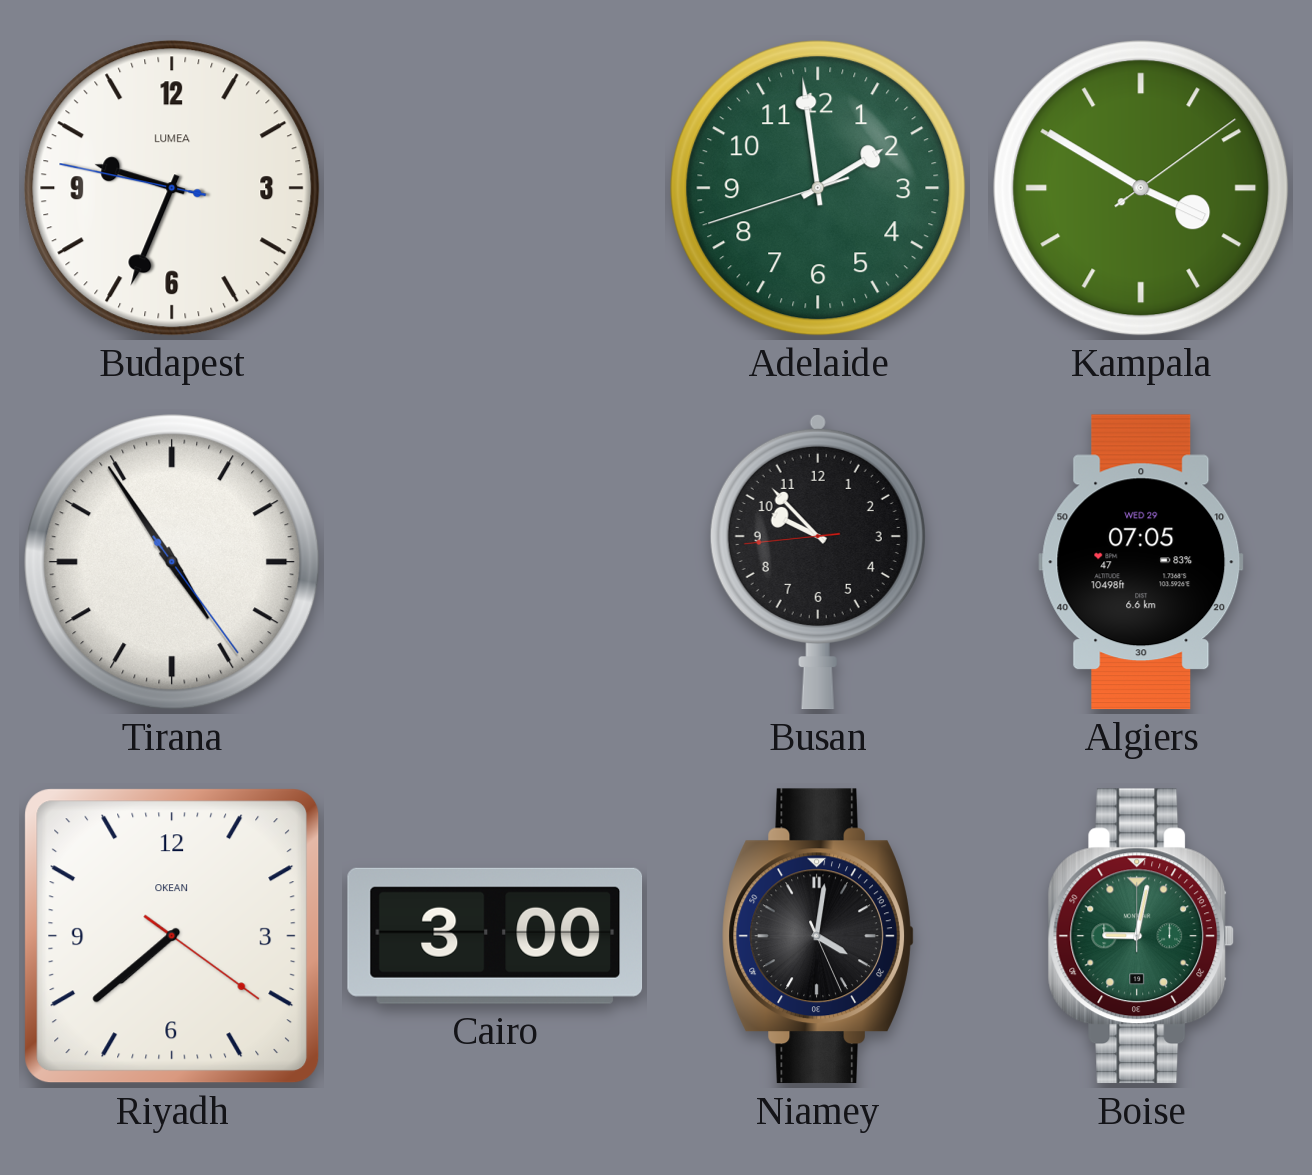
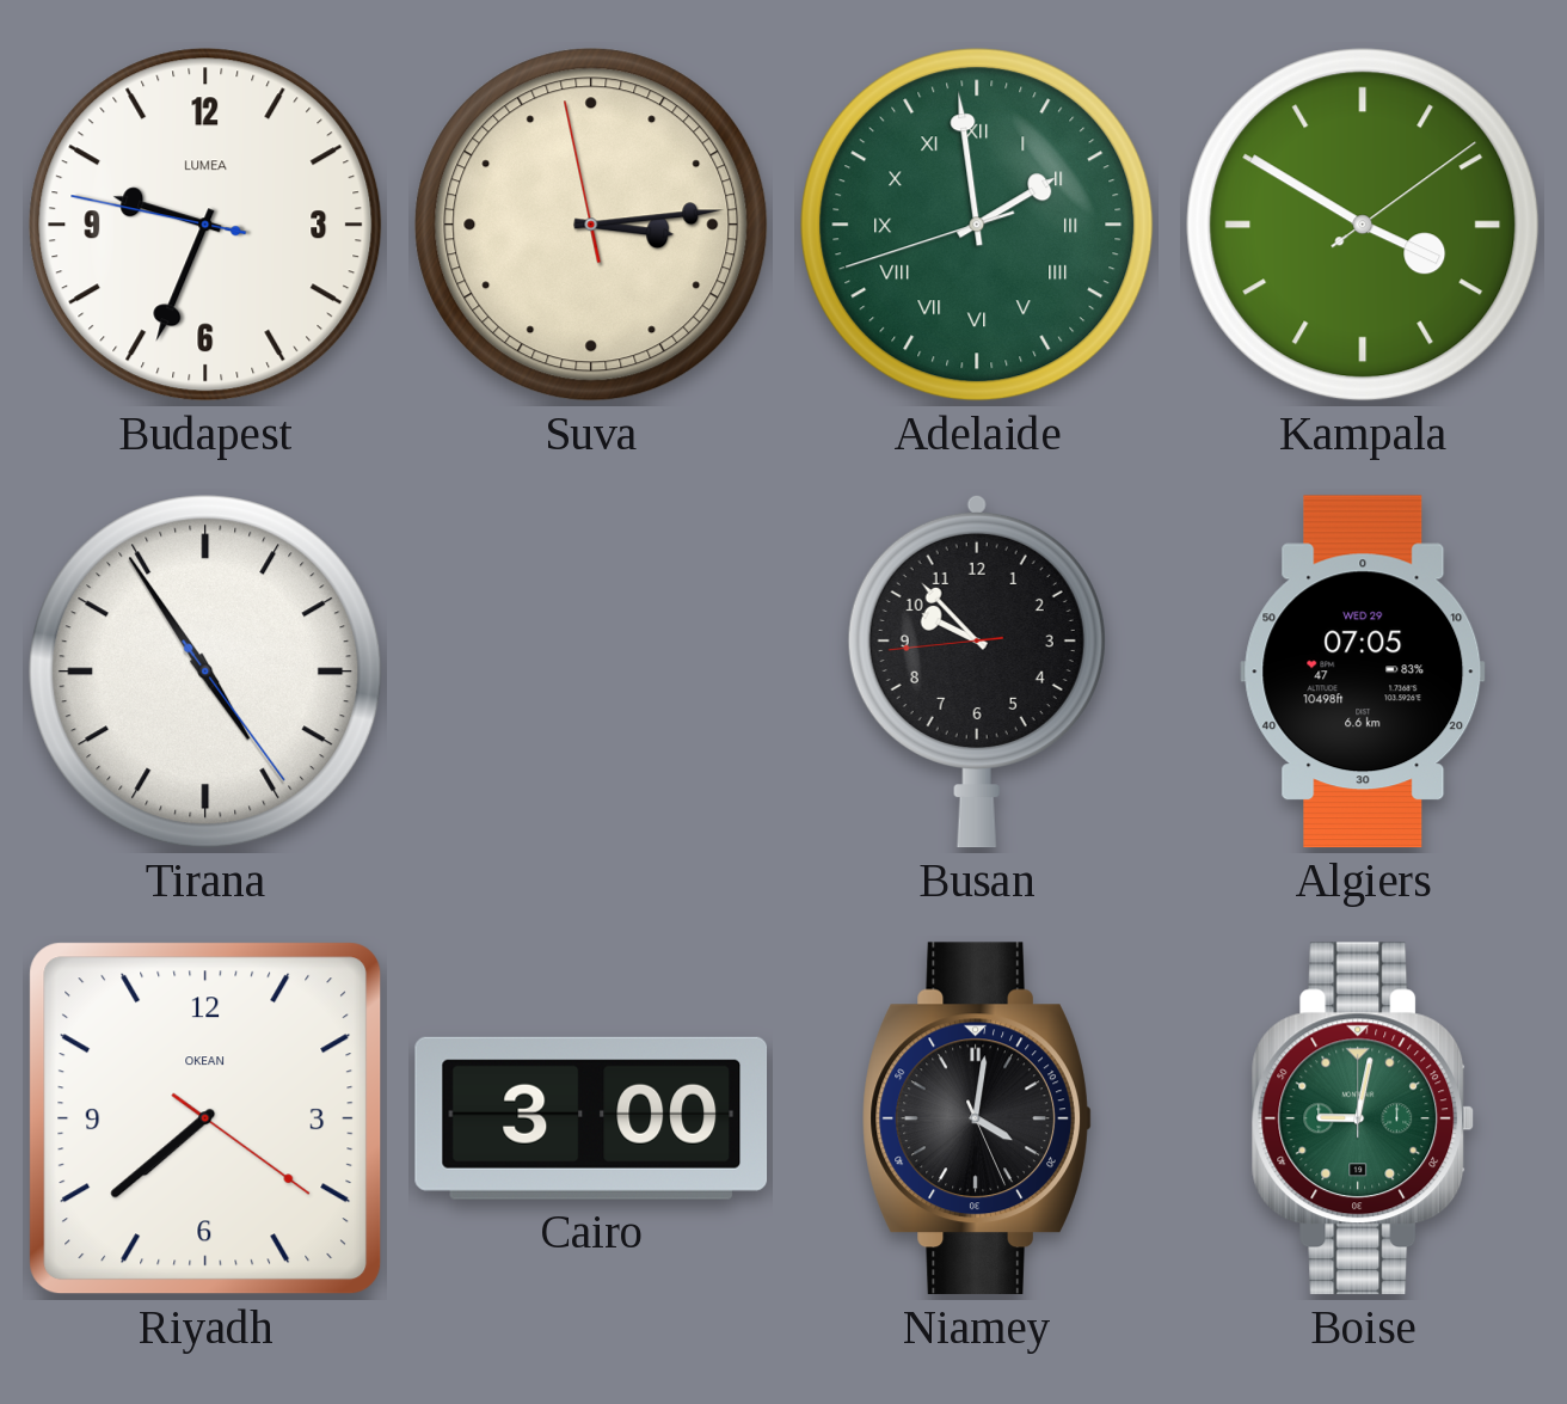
Suva: none -> 3:13 (591, 225)
Adelaide numerals: Arabic -> Roman (977, 225)
